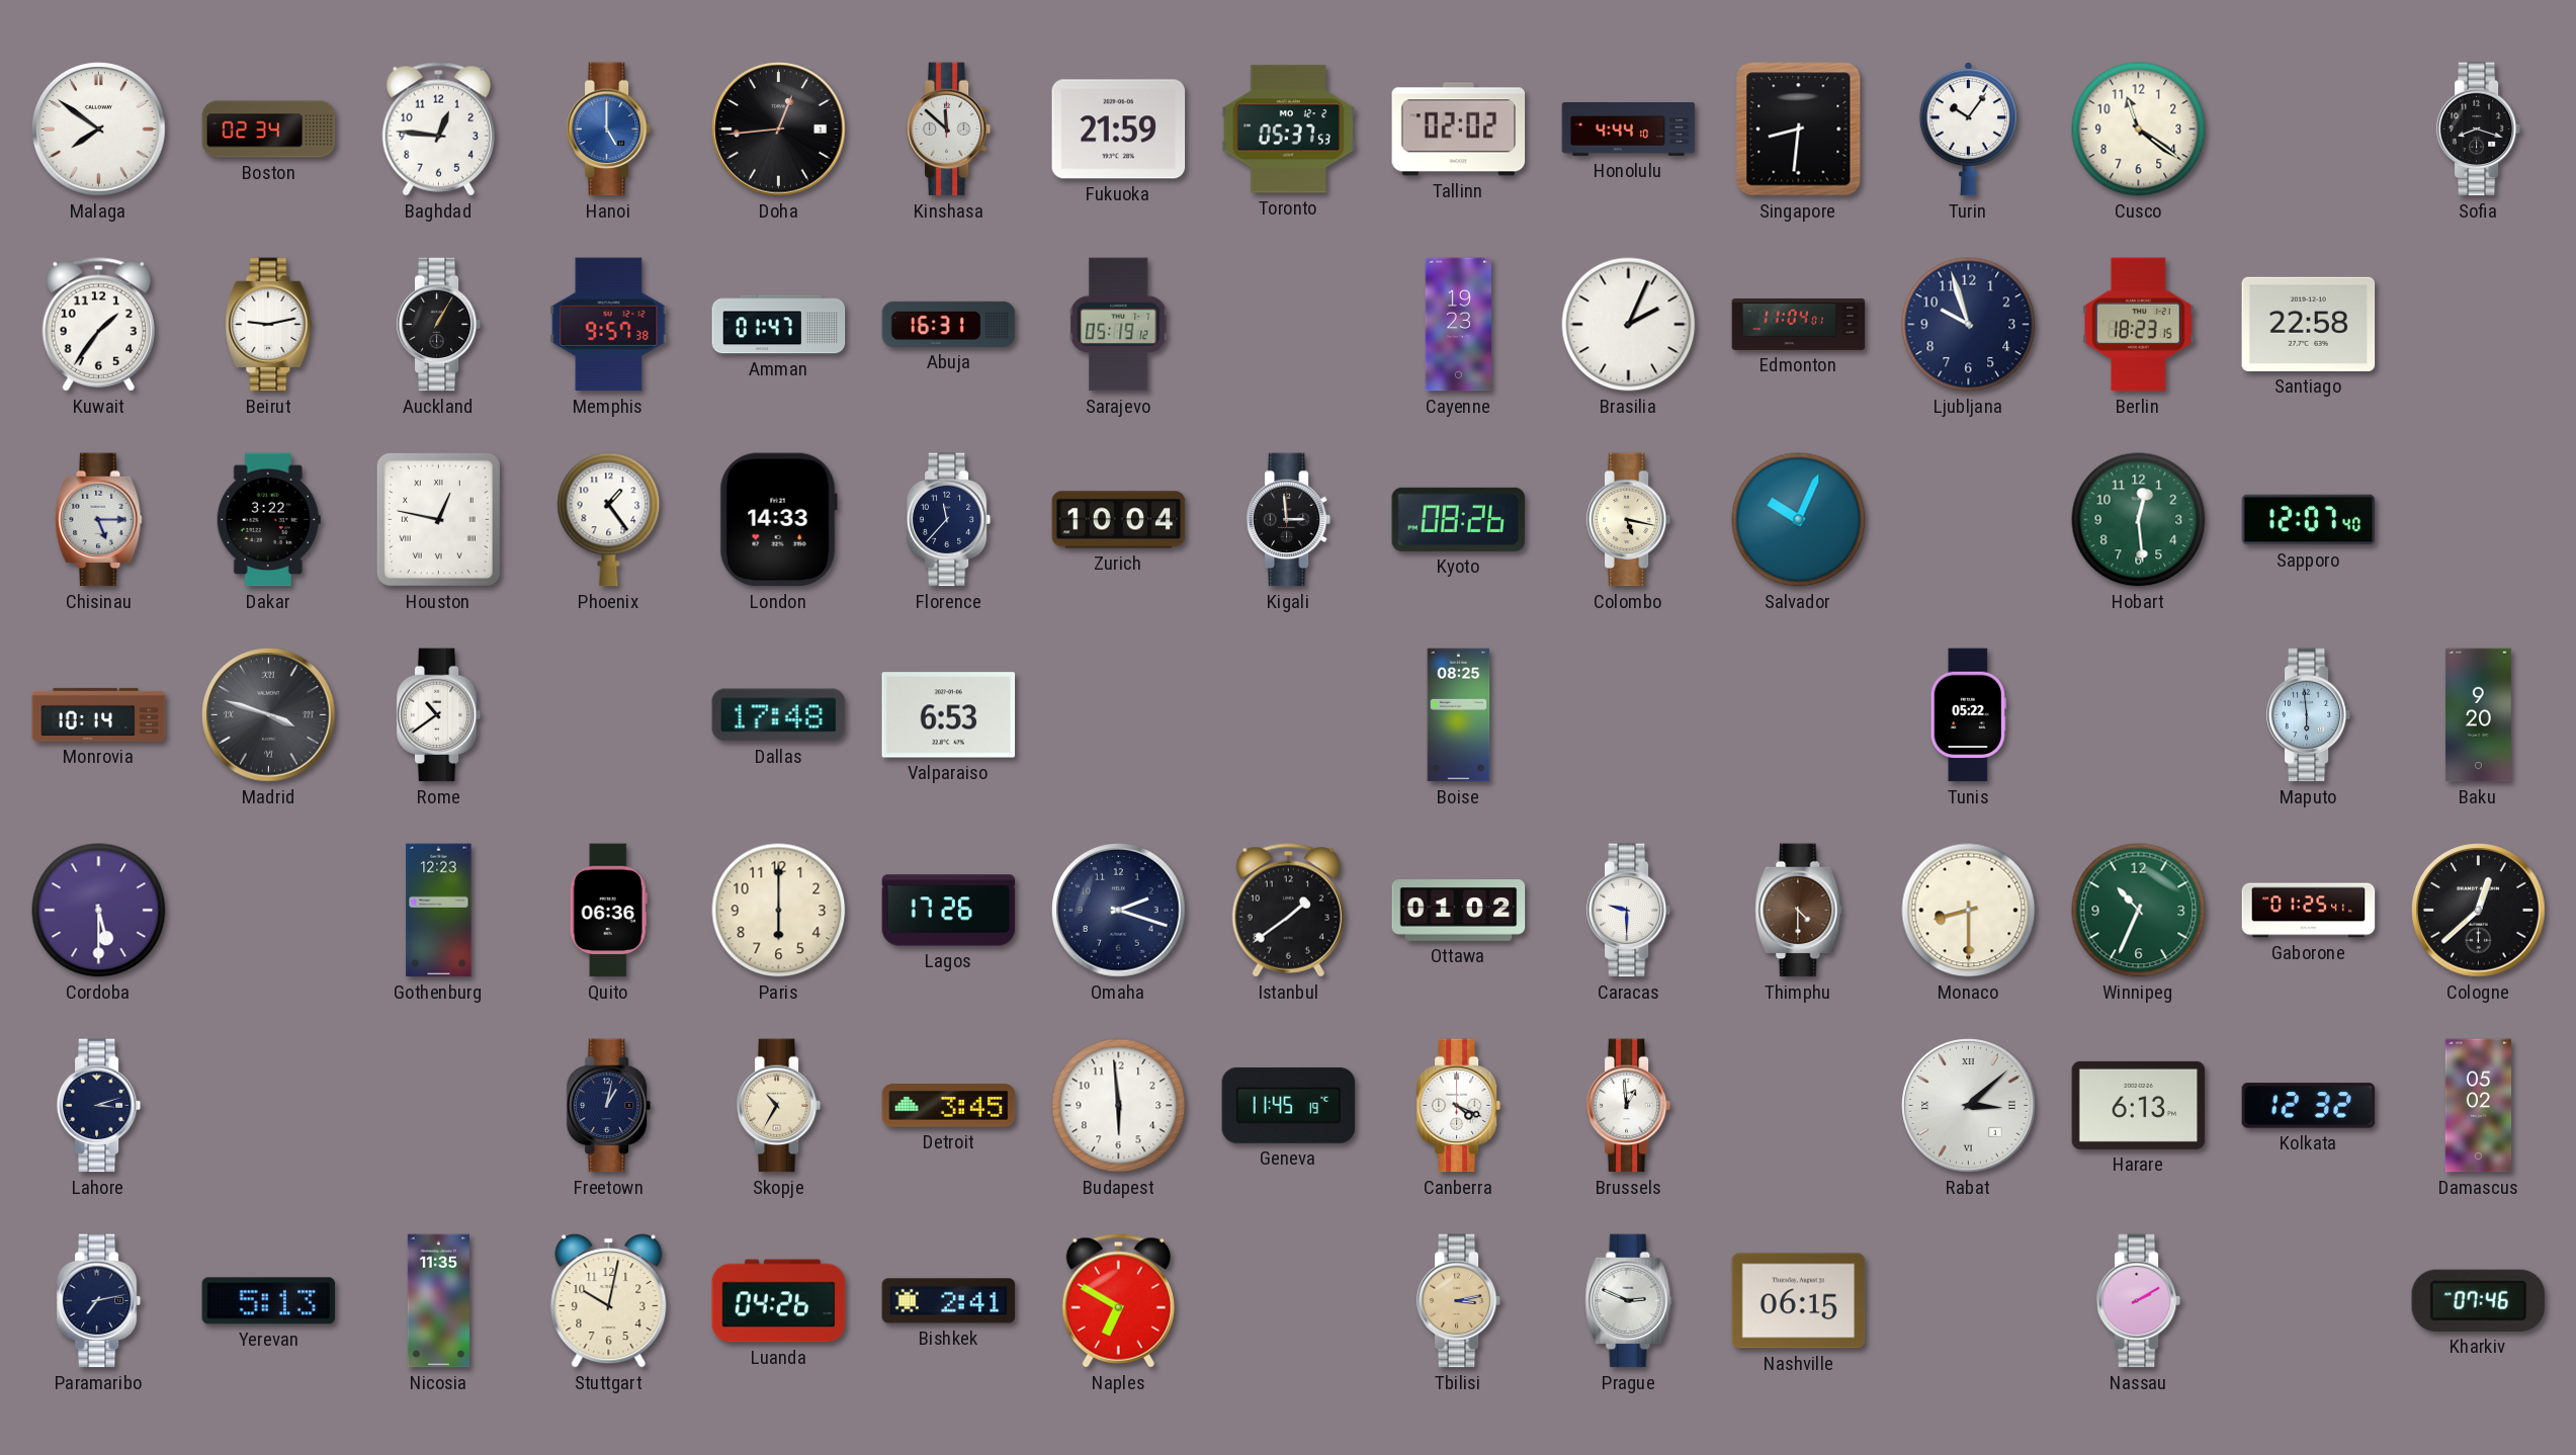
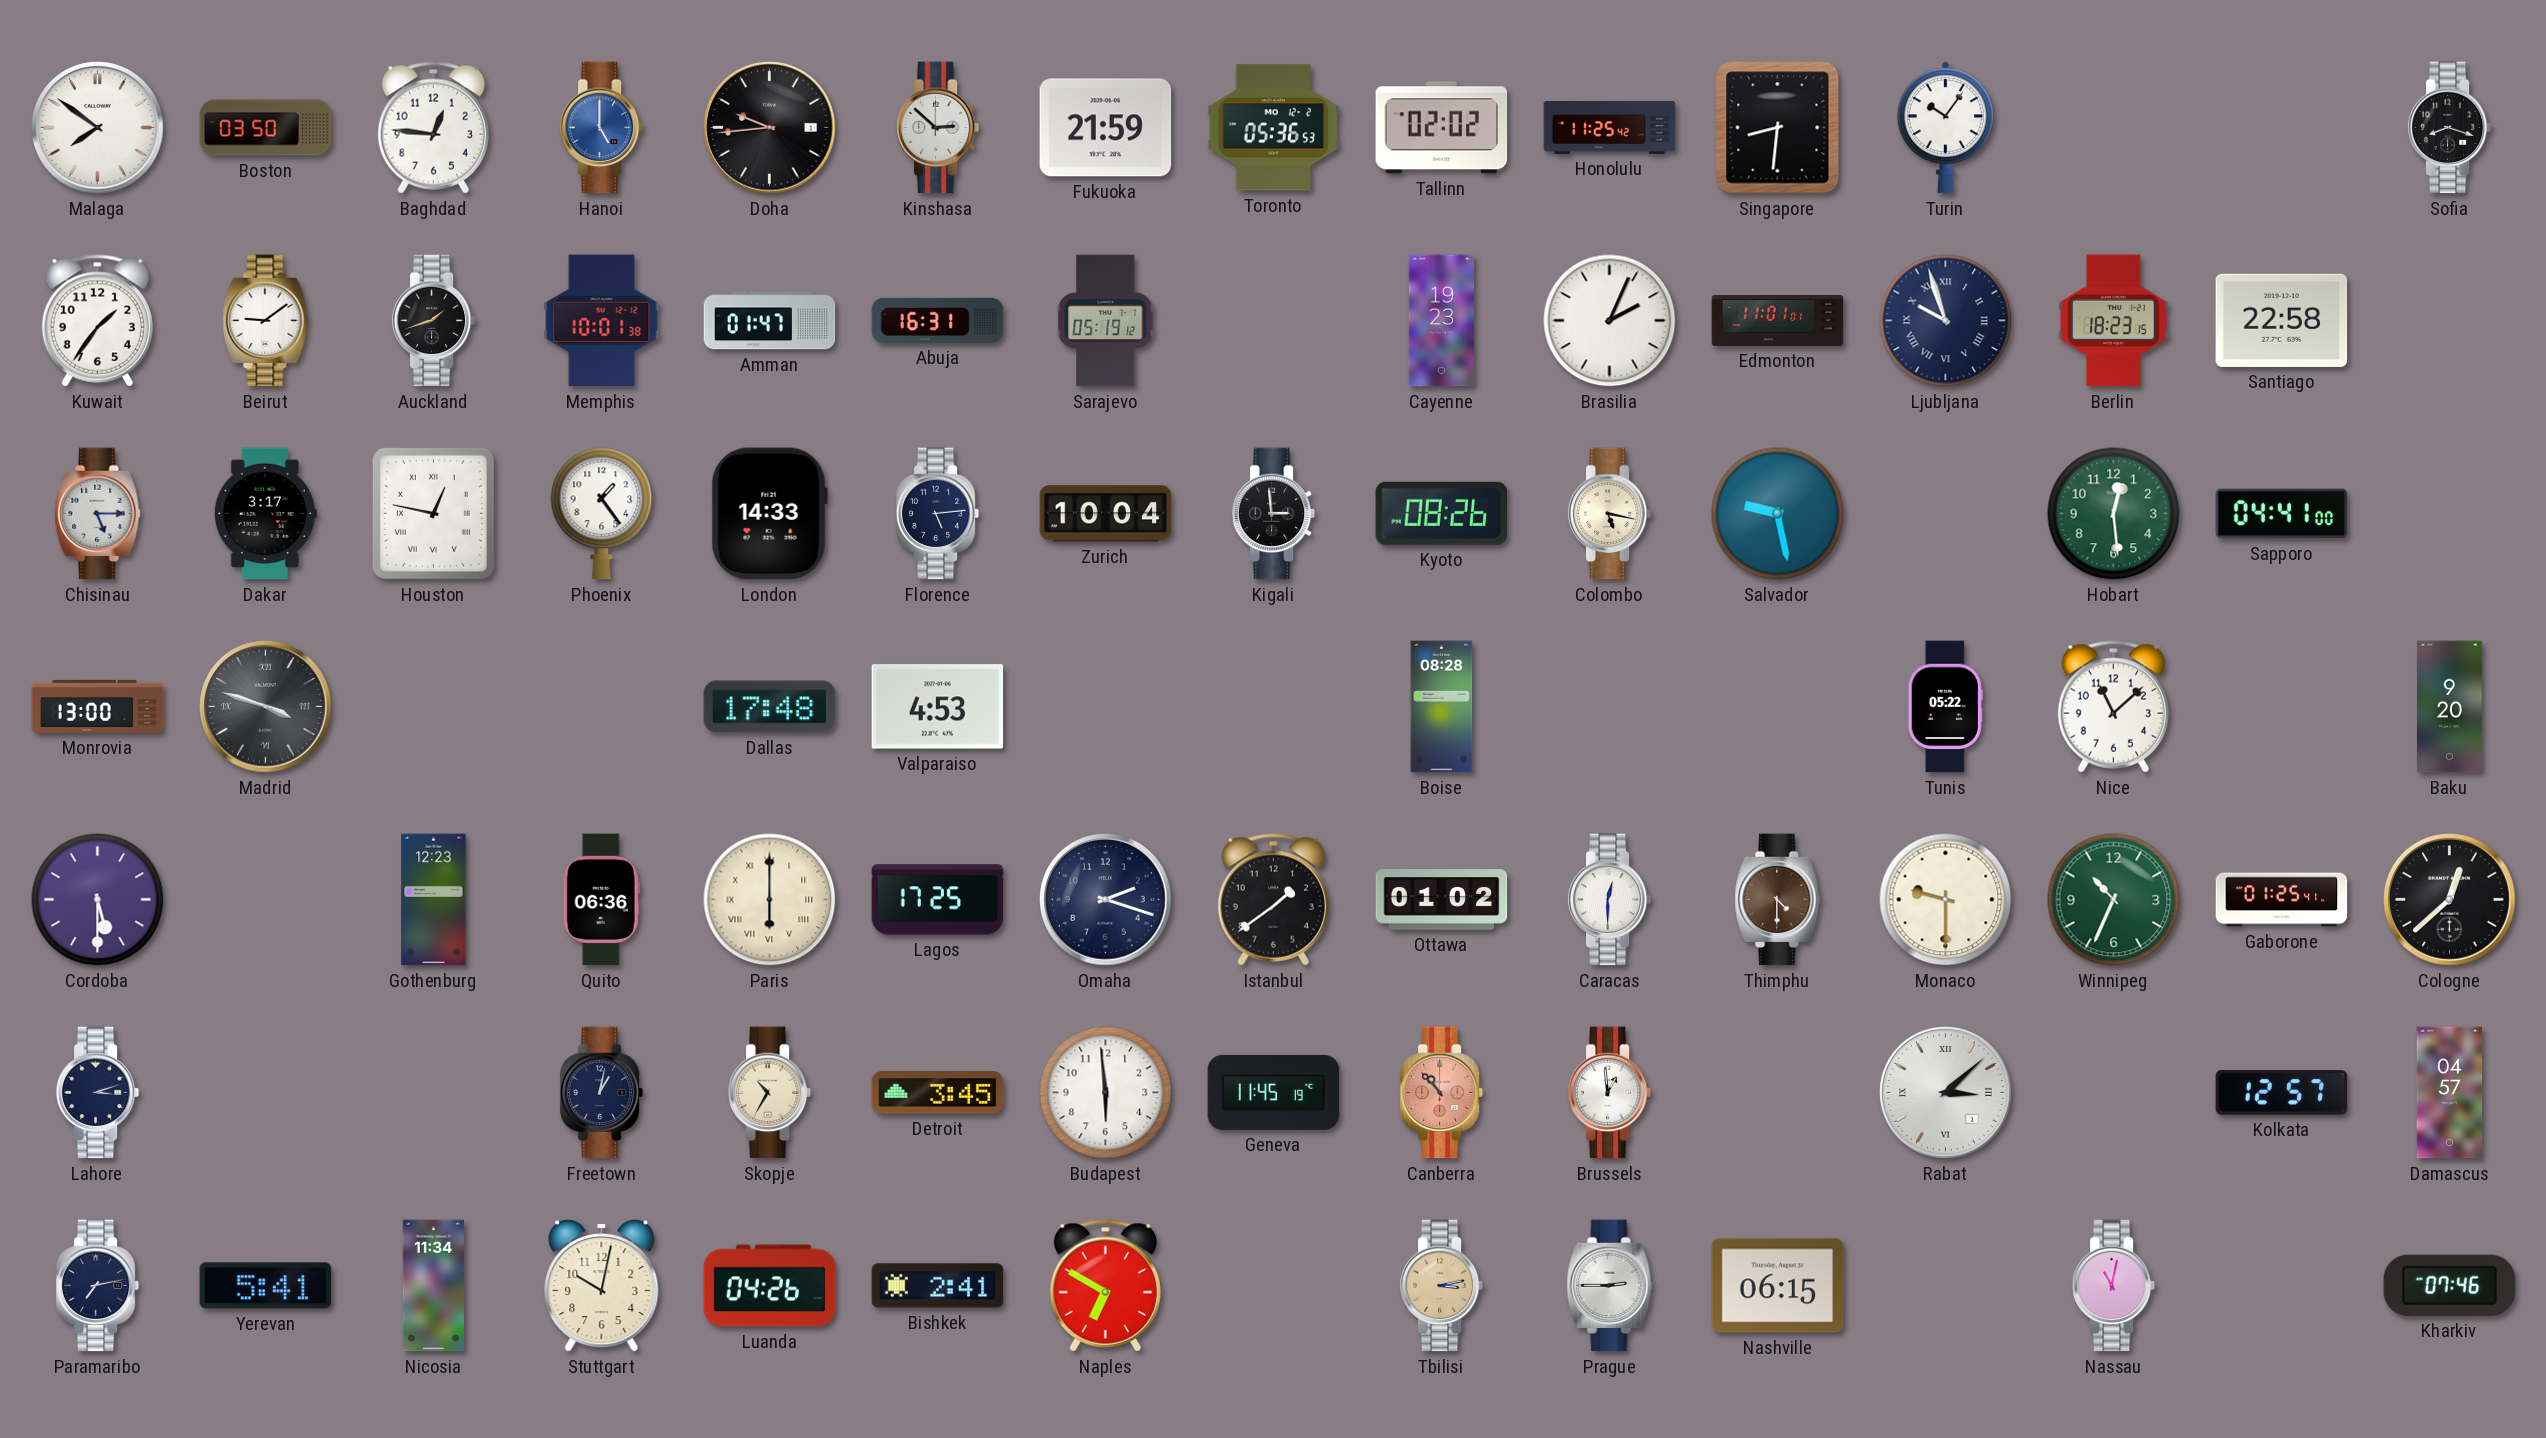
Boston: 02:34 -> 03:50 (266, 128)
Doha: 12:44 -> 9:44 (770, 128)
Kinshasa: 11:52 -> 2:52 (938, 128)
Toronto: 05:37 -> 05:36 (1274, 128)
Honolulu: 4:44 -> 11:25 (1610, 128)
Cusco: 11:21 -> none (2139, 130)
Beirut: 9:13 -> 9:09 (266, 321)
Auckland: 1:05 -> 1:42 (434, 321)
Memphis: 9:57 -> 10:01 (602, 321)
Edmonton: 11:04 -> 11:01 (1778, 320)
Ljubljana numerals: Arabic -> Roman (1946, 321)
Dakar: 3:22 -> 3:17 (265, 514)
Florence: 11:37 -> 5:14 (938, 514)
Salvador: 10:04 -> 9:28 (1778, 514)
Sapporo: 12:07 -> 04:41 (2282, 514)
Monrovia: 10:14 -> 13:00 (98, 706)
Rome: 10:39 -> none (439, 715)
Valparaiso: 6:53 -> 4:53 (938, 707)
Boise: 08:25 -> 08:28 (1442, 707)
Nice: none -> 11:08 (2113, 707)
Maputo: 5:59 -> none (2309, 715)
Paris numerals: Arabic -> Roman (770, 900)
Lagos: 17:26 -> 17:25 (938, 900)
Caracas: 9:30 -> 12:30 (1610, 900)
Monaco: 8:30 -> 9:30 (1946, 900)
Canberra: 4:19 -> 10:53 (1442, 1093)
Canberra dial: white -> salmon (1442, 1093)
Harare: 6:13 -> none (2139, 1105)
Kolkata: 12:32 -> 12:57 (2282, 1093)
Damascus: 05:02 -> 04:57 (2450, 1093)
Yerevan: 5:13 -> 5:41 (266, 1286)
Nicosia: 11:35 -> 11:34 (433, 1286)
Prague: 2:49 -> 2:45 (1610, 1286)
Nassau: 2:10 -> 11:02 (2114, 1286)
